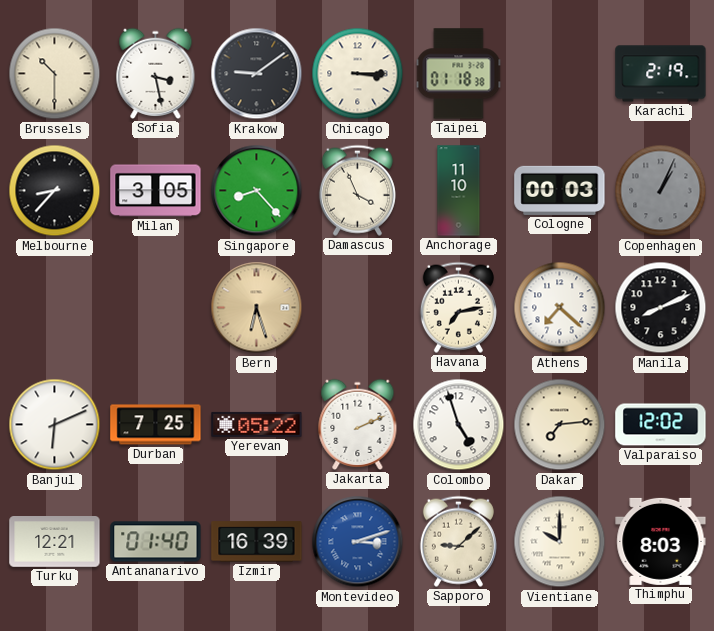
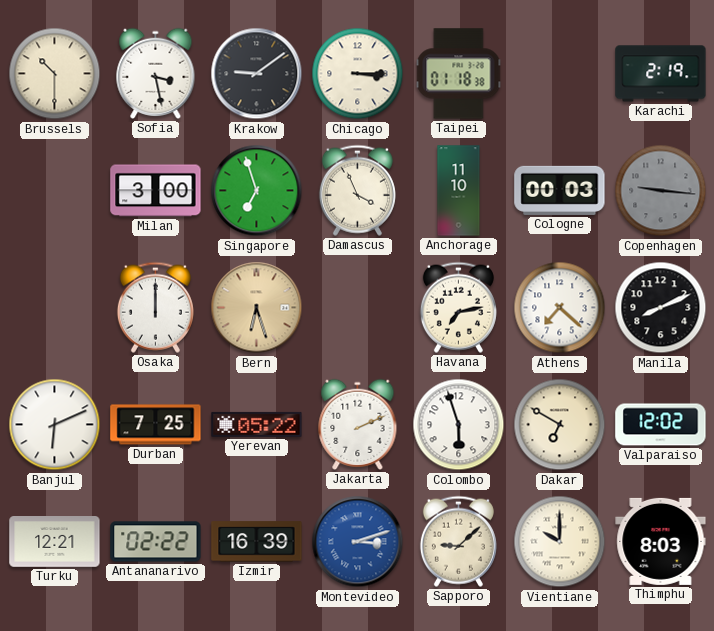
Melbourne: 8:37 -> none (55, 191)
Milan: 3:05 -> 3:00 (156, 191)
Singapore: 8:23 -> 6:57 (257, 191)
Copenhagen: 1:04 -> 9:16 (661, 191)
Osaka: none -> 12:00 (155, 307)
Colombo: 4:57 -> 5:57 (459, 425)
Dakar: 7:14 -> 6:50 (560, 425)
Antananarivo: 01:40 -> 02:22 (156, 542)
